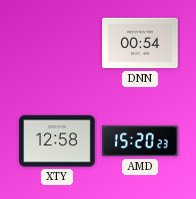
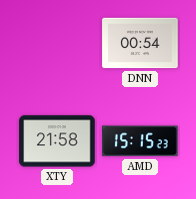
XTY: 12:58 -> 21:58 (57, 141)
AMD: 15:20 -> 15:15 (140, 141)
